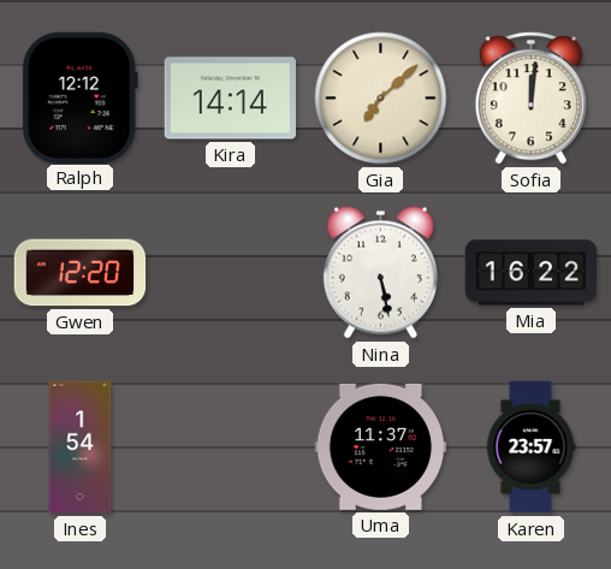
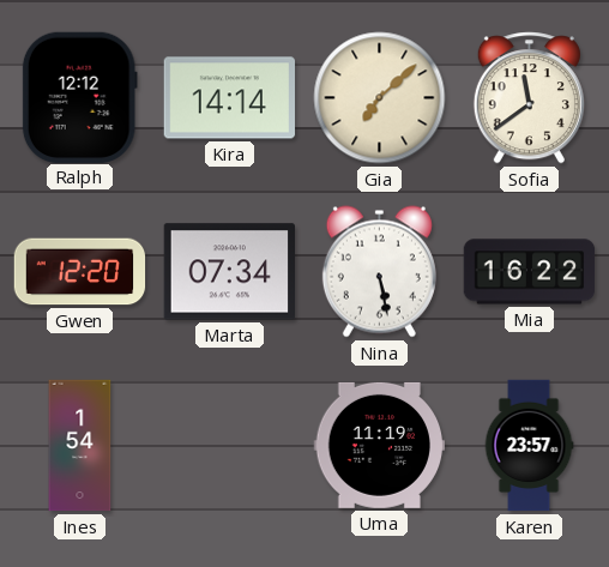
Sofia: 12:01 -> 11:39 (529, 98)
Marta: none -> 07:34 (229, 272)
Uma: 11:37 -> 11:19 (379, 445)
